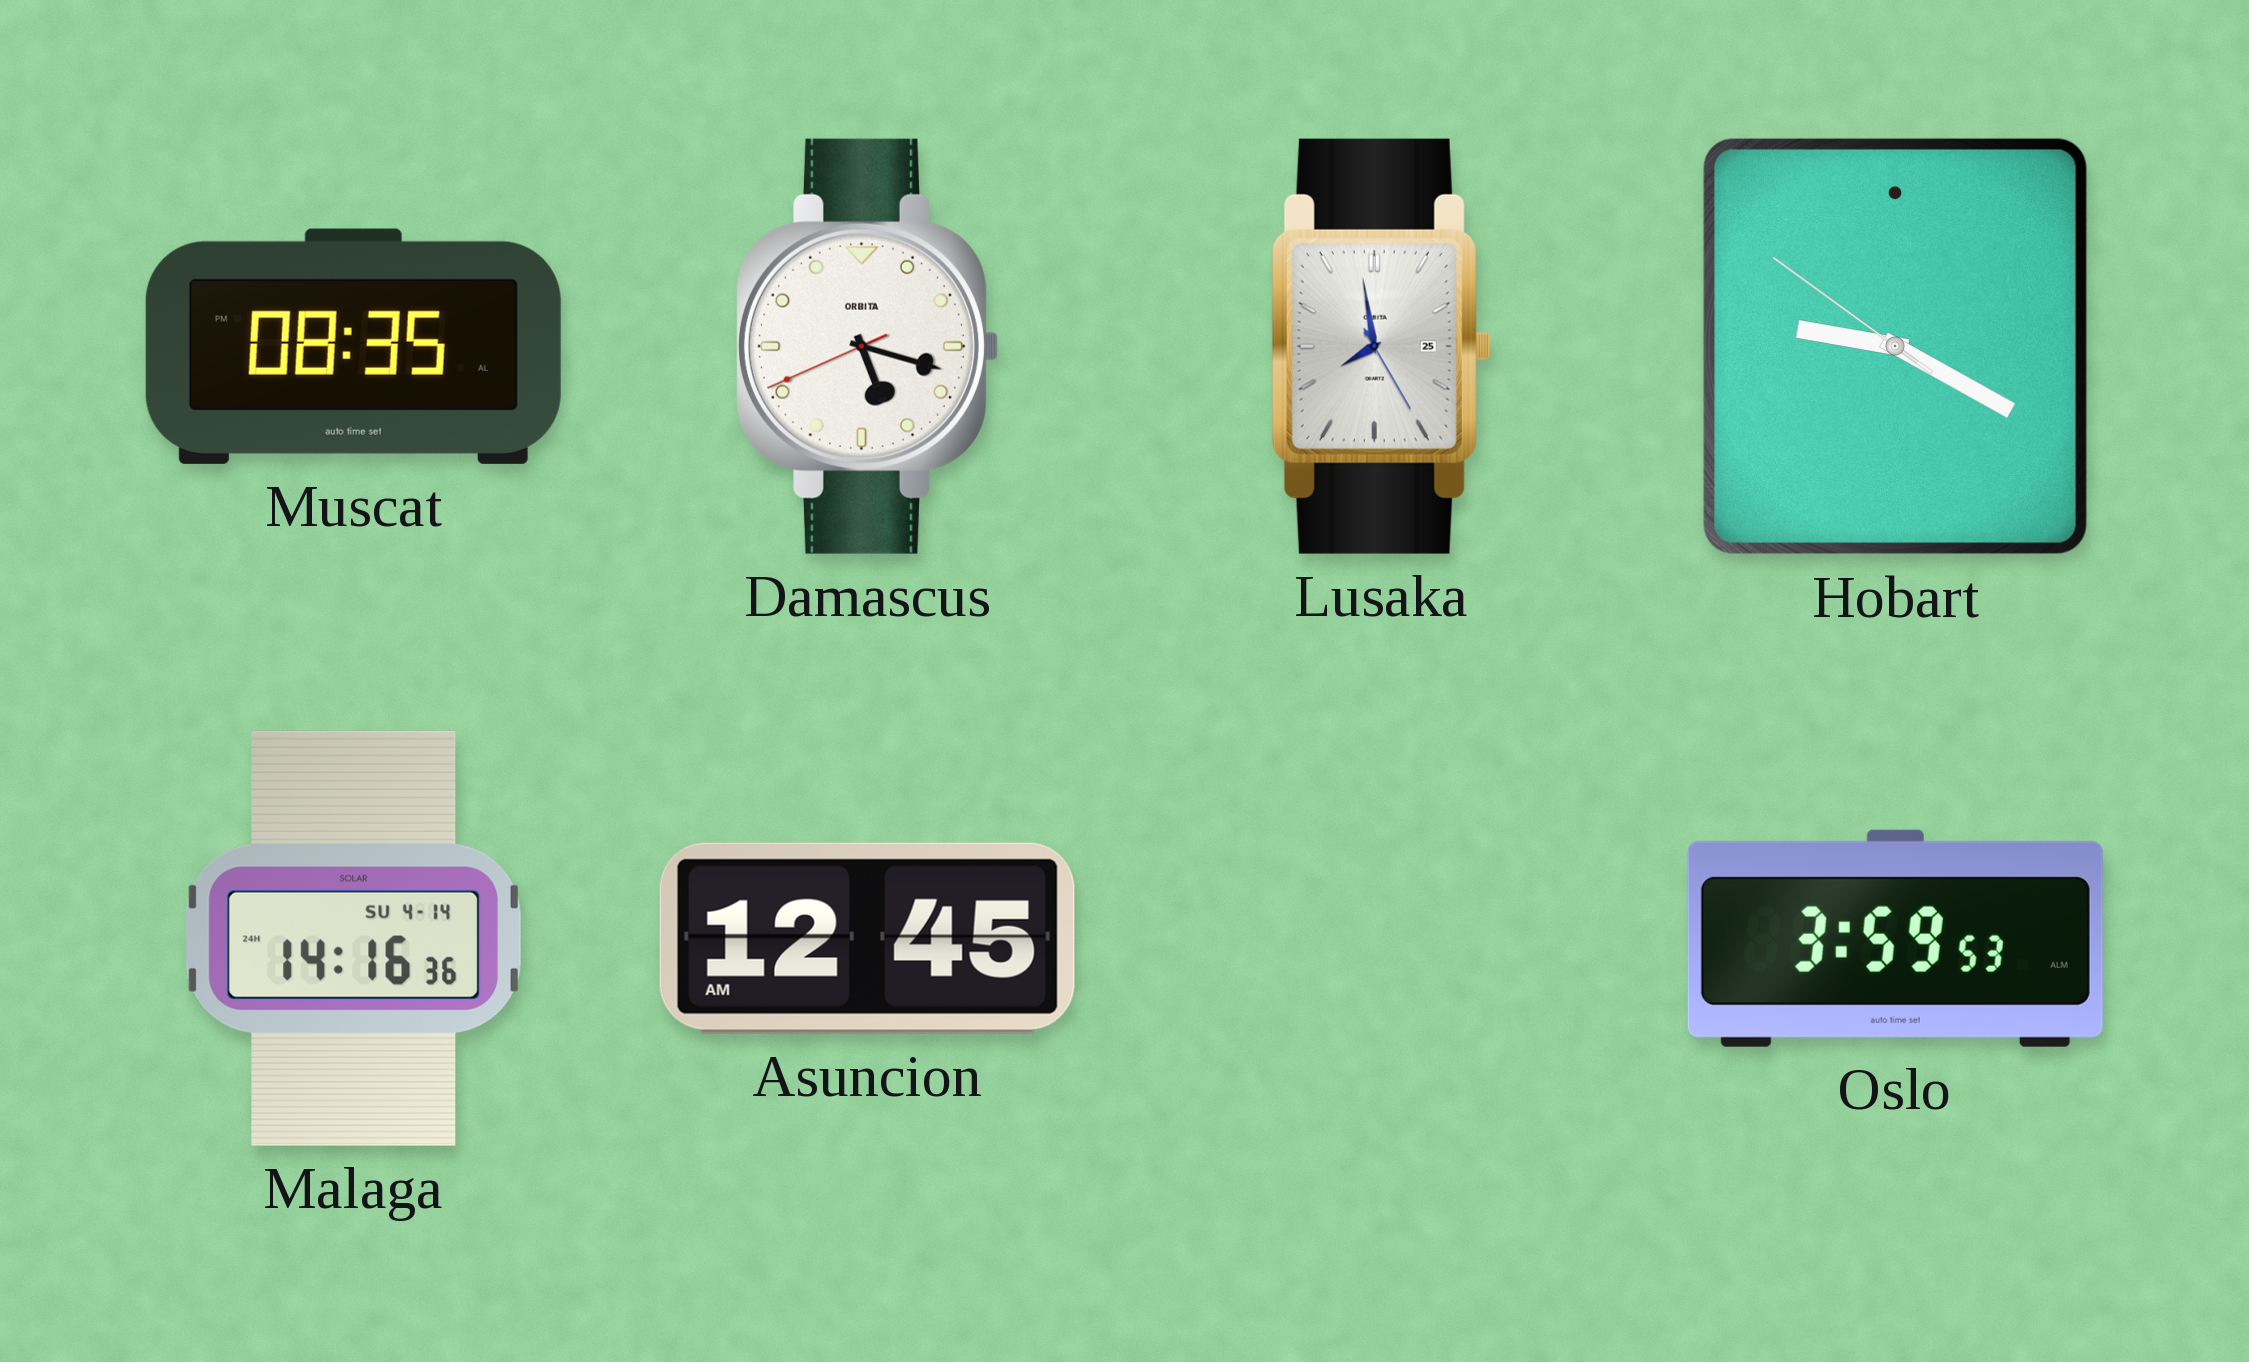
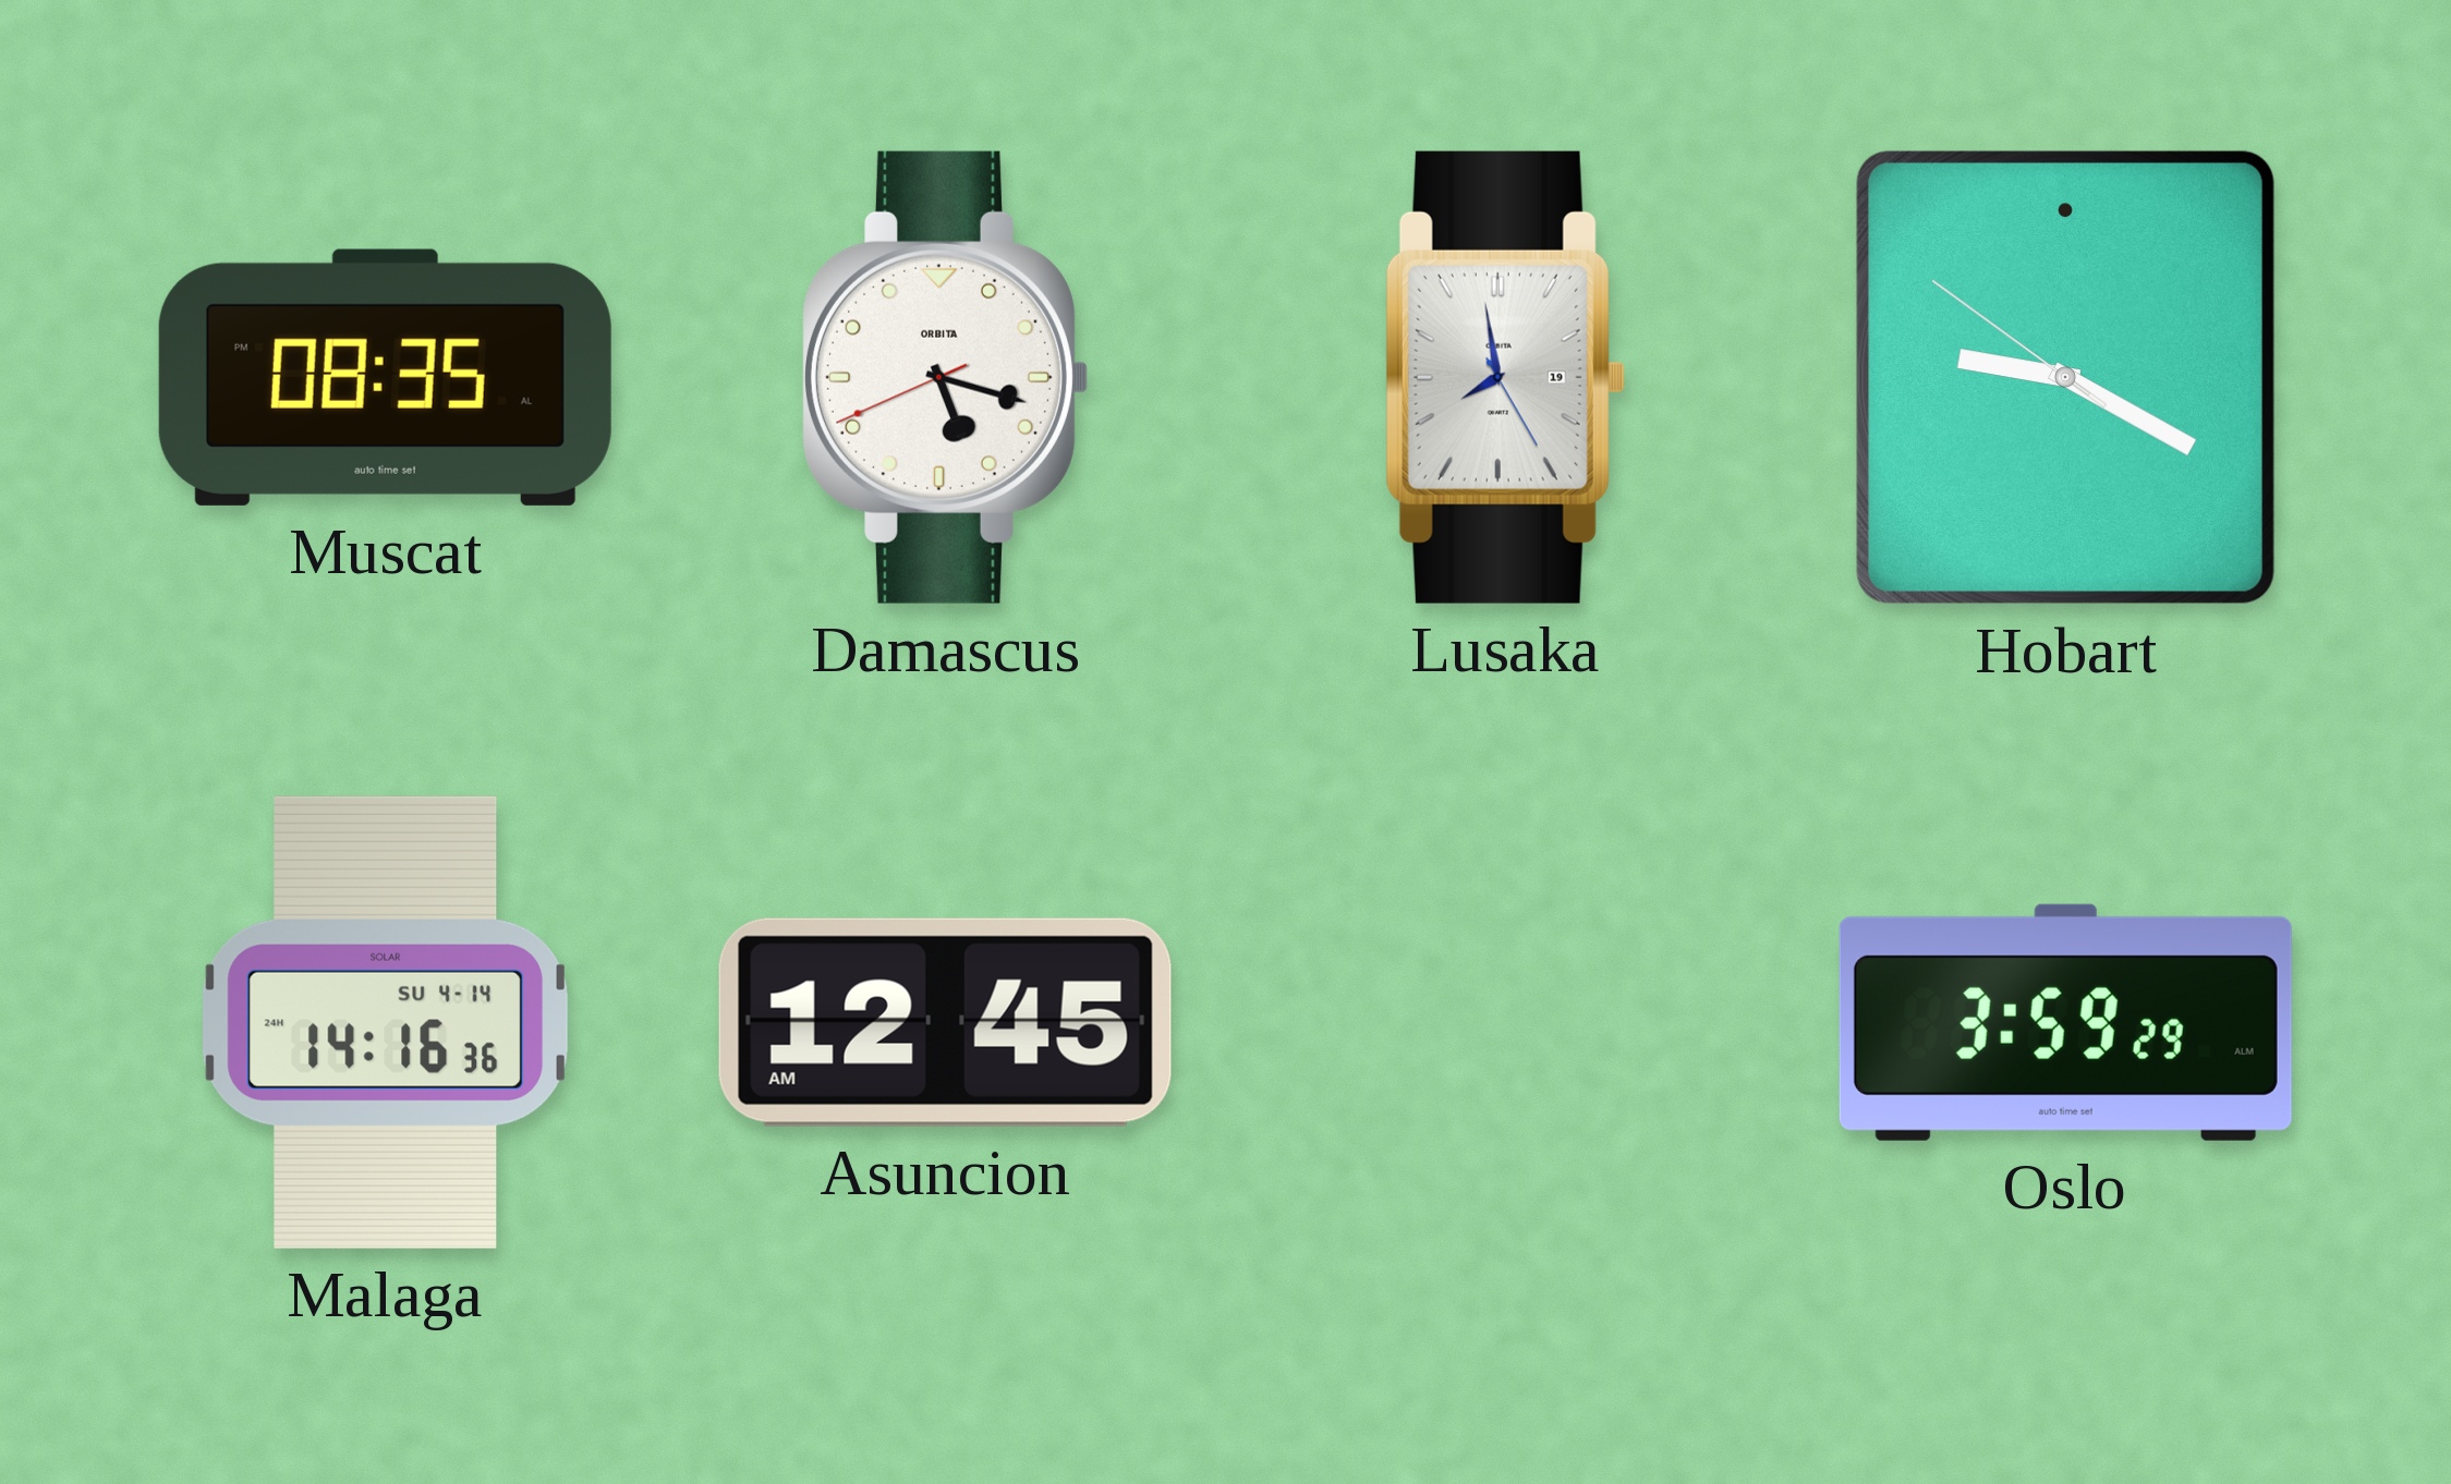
Lusaka date: 25 -> 19 (1505, 377)
Oslo: 3:59:53 -> 3:59:29 (2065, 1022)
